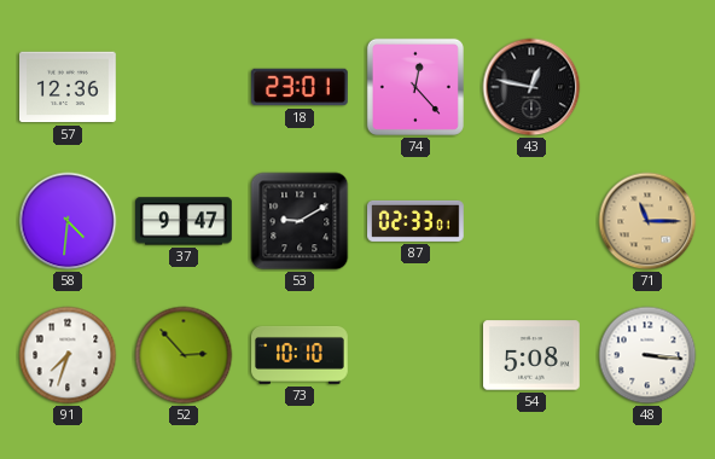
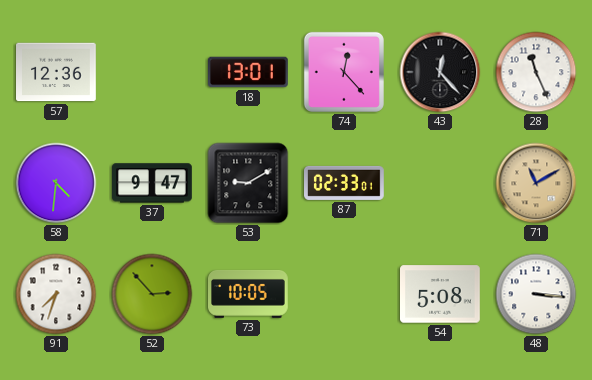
18: 23:01 -> 13:01 (249, 72)
43: 12:47 -> 12:23 (440, 72)
28: none -> 11:26 (536, 72)
71: 11:15 -> 11:10 (536, 183)
73: 10:10 -> 10:05 (249, 294)
